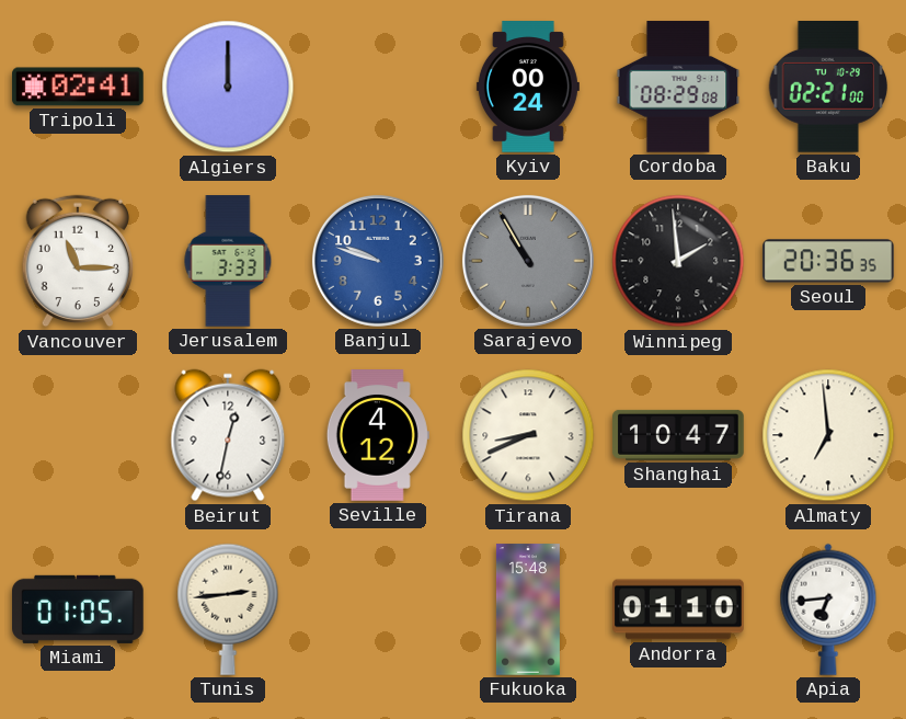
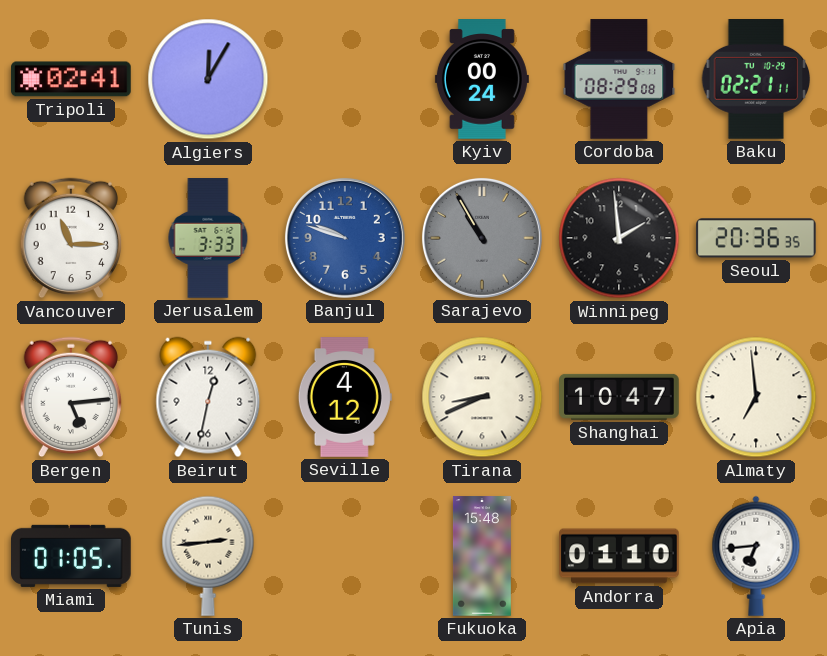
Algiers: 12:00 -> 12:05 (208, 79)
Baku: 02:21:00 -> 02:21:11 (756, 80)
Bergen: none -> 5:14 (70, 397)
